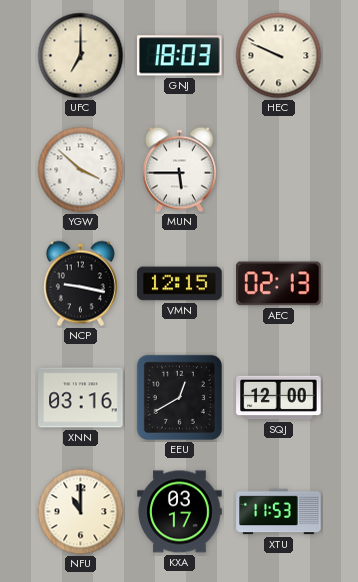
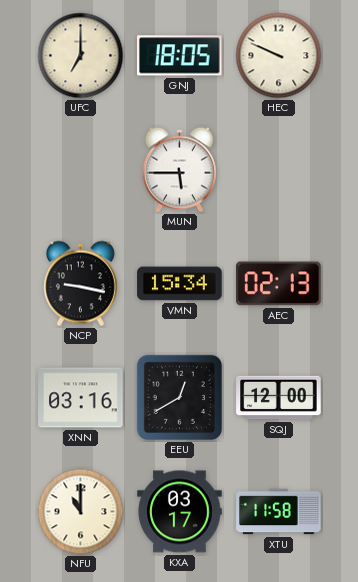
GNJ: 18:03 -> 18:05 (180, 56)
YGW: 3:52 -> none (81, 170)
VMN: 12:15 -> 15:34 (180, 284)
XTU: 11:53 -> 11:58 (279, 512)
